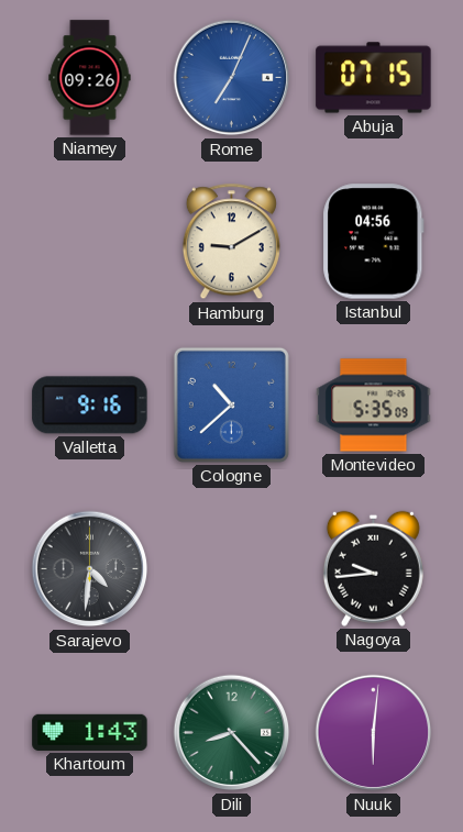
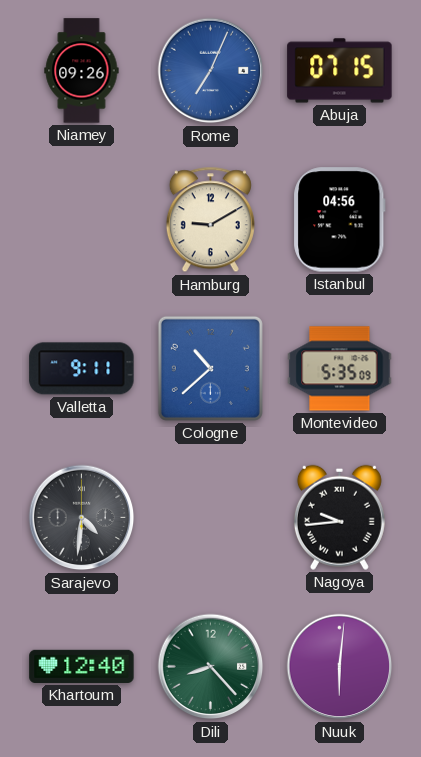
Valletta: 9:16 -> 9:11 (82, 369)
Khartoum: 1:43 -> 12:40 (82, 666)
